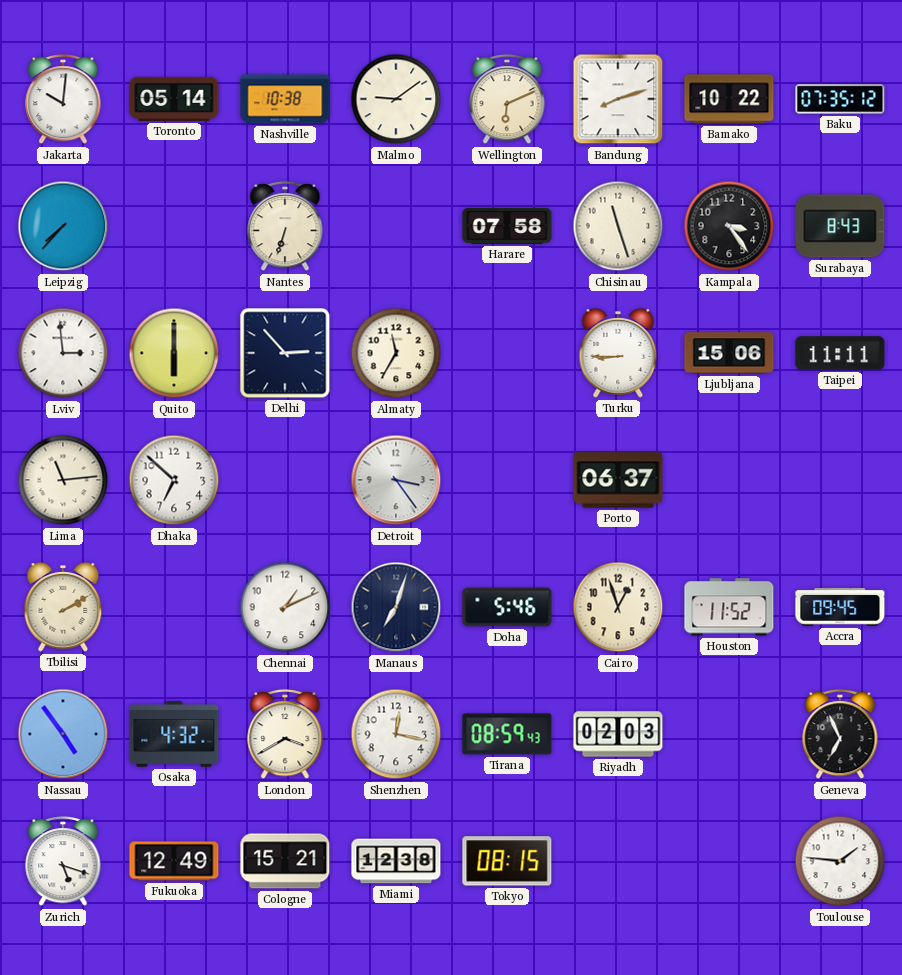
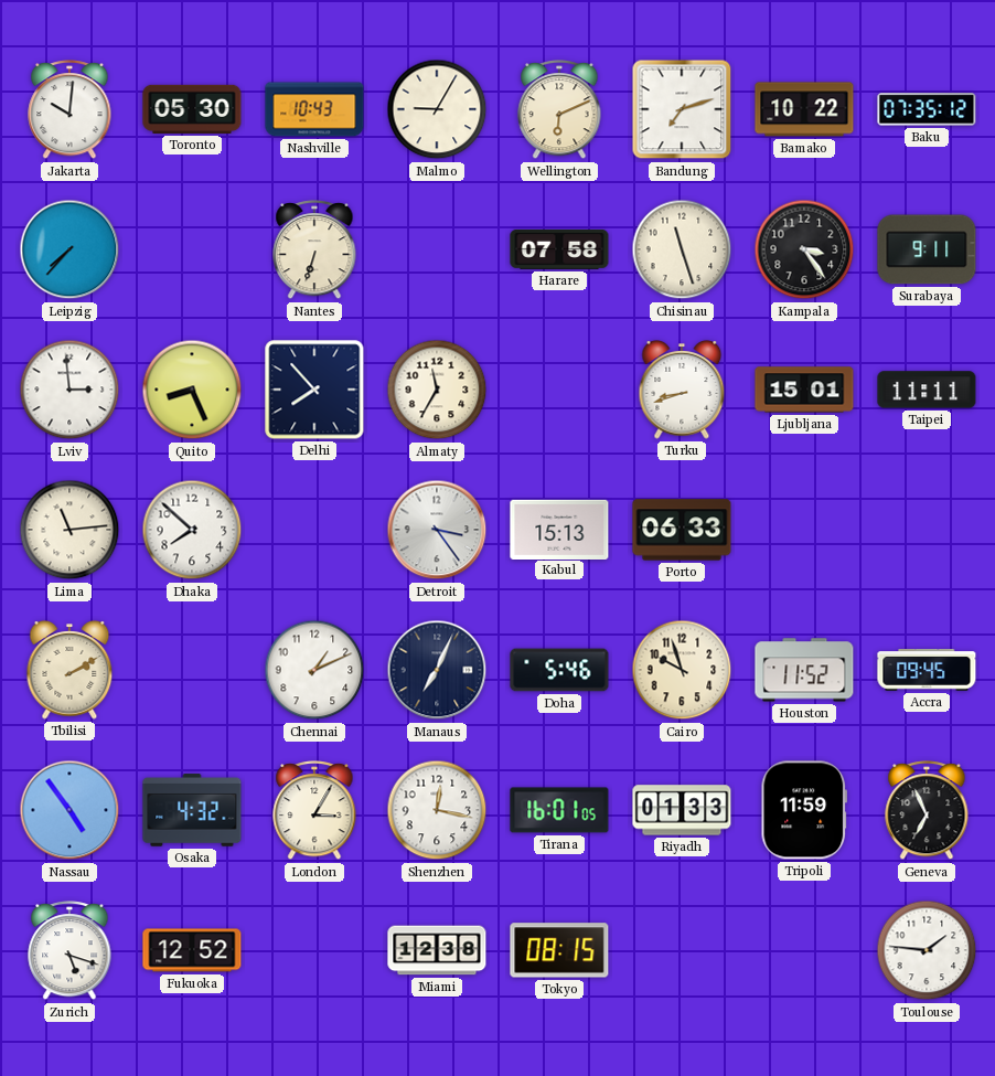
Toronto: 05:14 -> 05:30 (192, 109)
Nashville: 10:38 -> 10:43 (314, 109)
Malmo: 9:09 -> 9:05 (437, 109)
Bandung: 8:12 -> 7:12 (682, 109)
Surabaya: 8:43 -> 9:11 (927, 249)
Quito: 6:00 -> 8:26 (192, 390)
Delhi: 2:53 -> 7:53 (314, 390)
Turku: 8:45 -> 8:42 (682, 391)
Ljubljana: 15:06 -> 15:01 (804, 390)
Dhaka: 6:52 -> 7:52 (192, 530)
Kabul: none -> 15:13 (559, 529)
Porto: 06:37 -> 06:33 (682, 530)
Manaus: 7:03 -> 7:04 (437, 670)
Cairo: 12:57 -> 9:57 (682, 670)
London: 3:40 -> 3:05 (314, 811)
Tirana: 08:59 -> 16:01 (559, 810)
Riyadh: 02:03 -> 01:33 (682, 810)
Tripoli: none -> 11:59 (804, 810)
Fukuoka: 12:49 -> 12:52 (192, 950)
Cologne: 15:21 -> none (285, 861)
